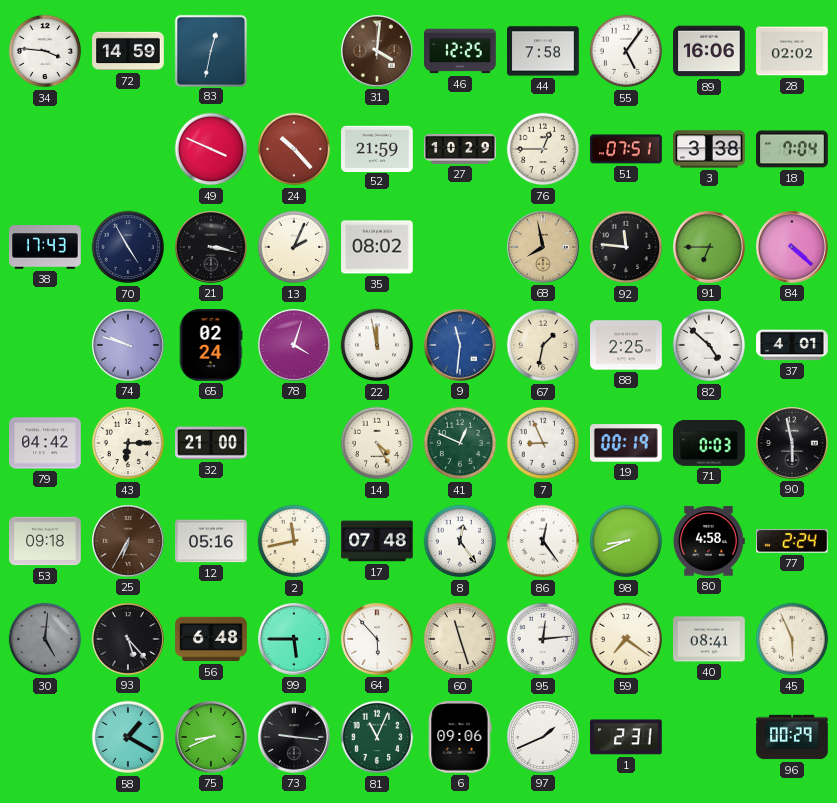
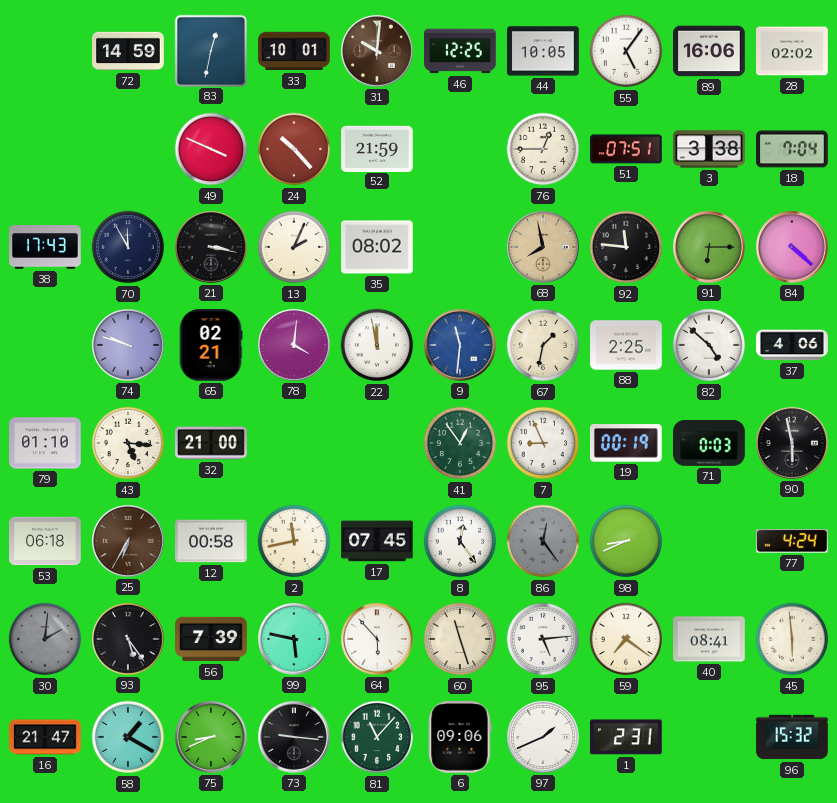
34: 3:46 -> none (45, 51)
33: none -> 10:01 (294, 51)
31: 4:01 -> 10:01 (378, 52)
44: 7:58 -> 10:05 (543, 51)
27: 10:29 -> none (460, 149)
70: 4:55 -> 11:55 (128, 247)
91: 6:45 -> 6:15 (710, 248)
65: 02:24 -> 02:21 (211, 345)
78: 4:03 -> 4:01 (295, 346)
37: 4:01 -> 4:06 (792, 345)
79: 04:42 -> 01:10 (45, 443)
43: 6:15 -> 5:16 (128, 443)
14: 4:25 -> none (377, 443)
41: 12:49 -> 12:54 (460, 443)
53: 09:18 -> 06:18 (45, 541)
12: 05:16 -> 00:58 (211, 541)
17: 07:48 -> 07:45 (377, 541)
86 dial: white -> grey (543, 541)
80: 4:58 -> none (709, 541)
77: 2:24 -> 4:24 (793, 541)
30: 5:01 -> 2:01 (45, 639)
93: 5:23 -> 5:24 (129, 640)
56: 6:48 -> 7:39 (211, 639)
99: 5:45 -> 5:47 (295, 640)
95: 12:14 -> 5:14 (543, 639)
45: 5:56 -> 5:59 (792, 639)
16: none -> 21:47 (45, 737)
81: 11:04 -> 11:07 (377, 737)
96: 00:29 -> 15:32 (792, 737)
